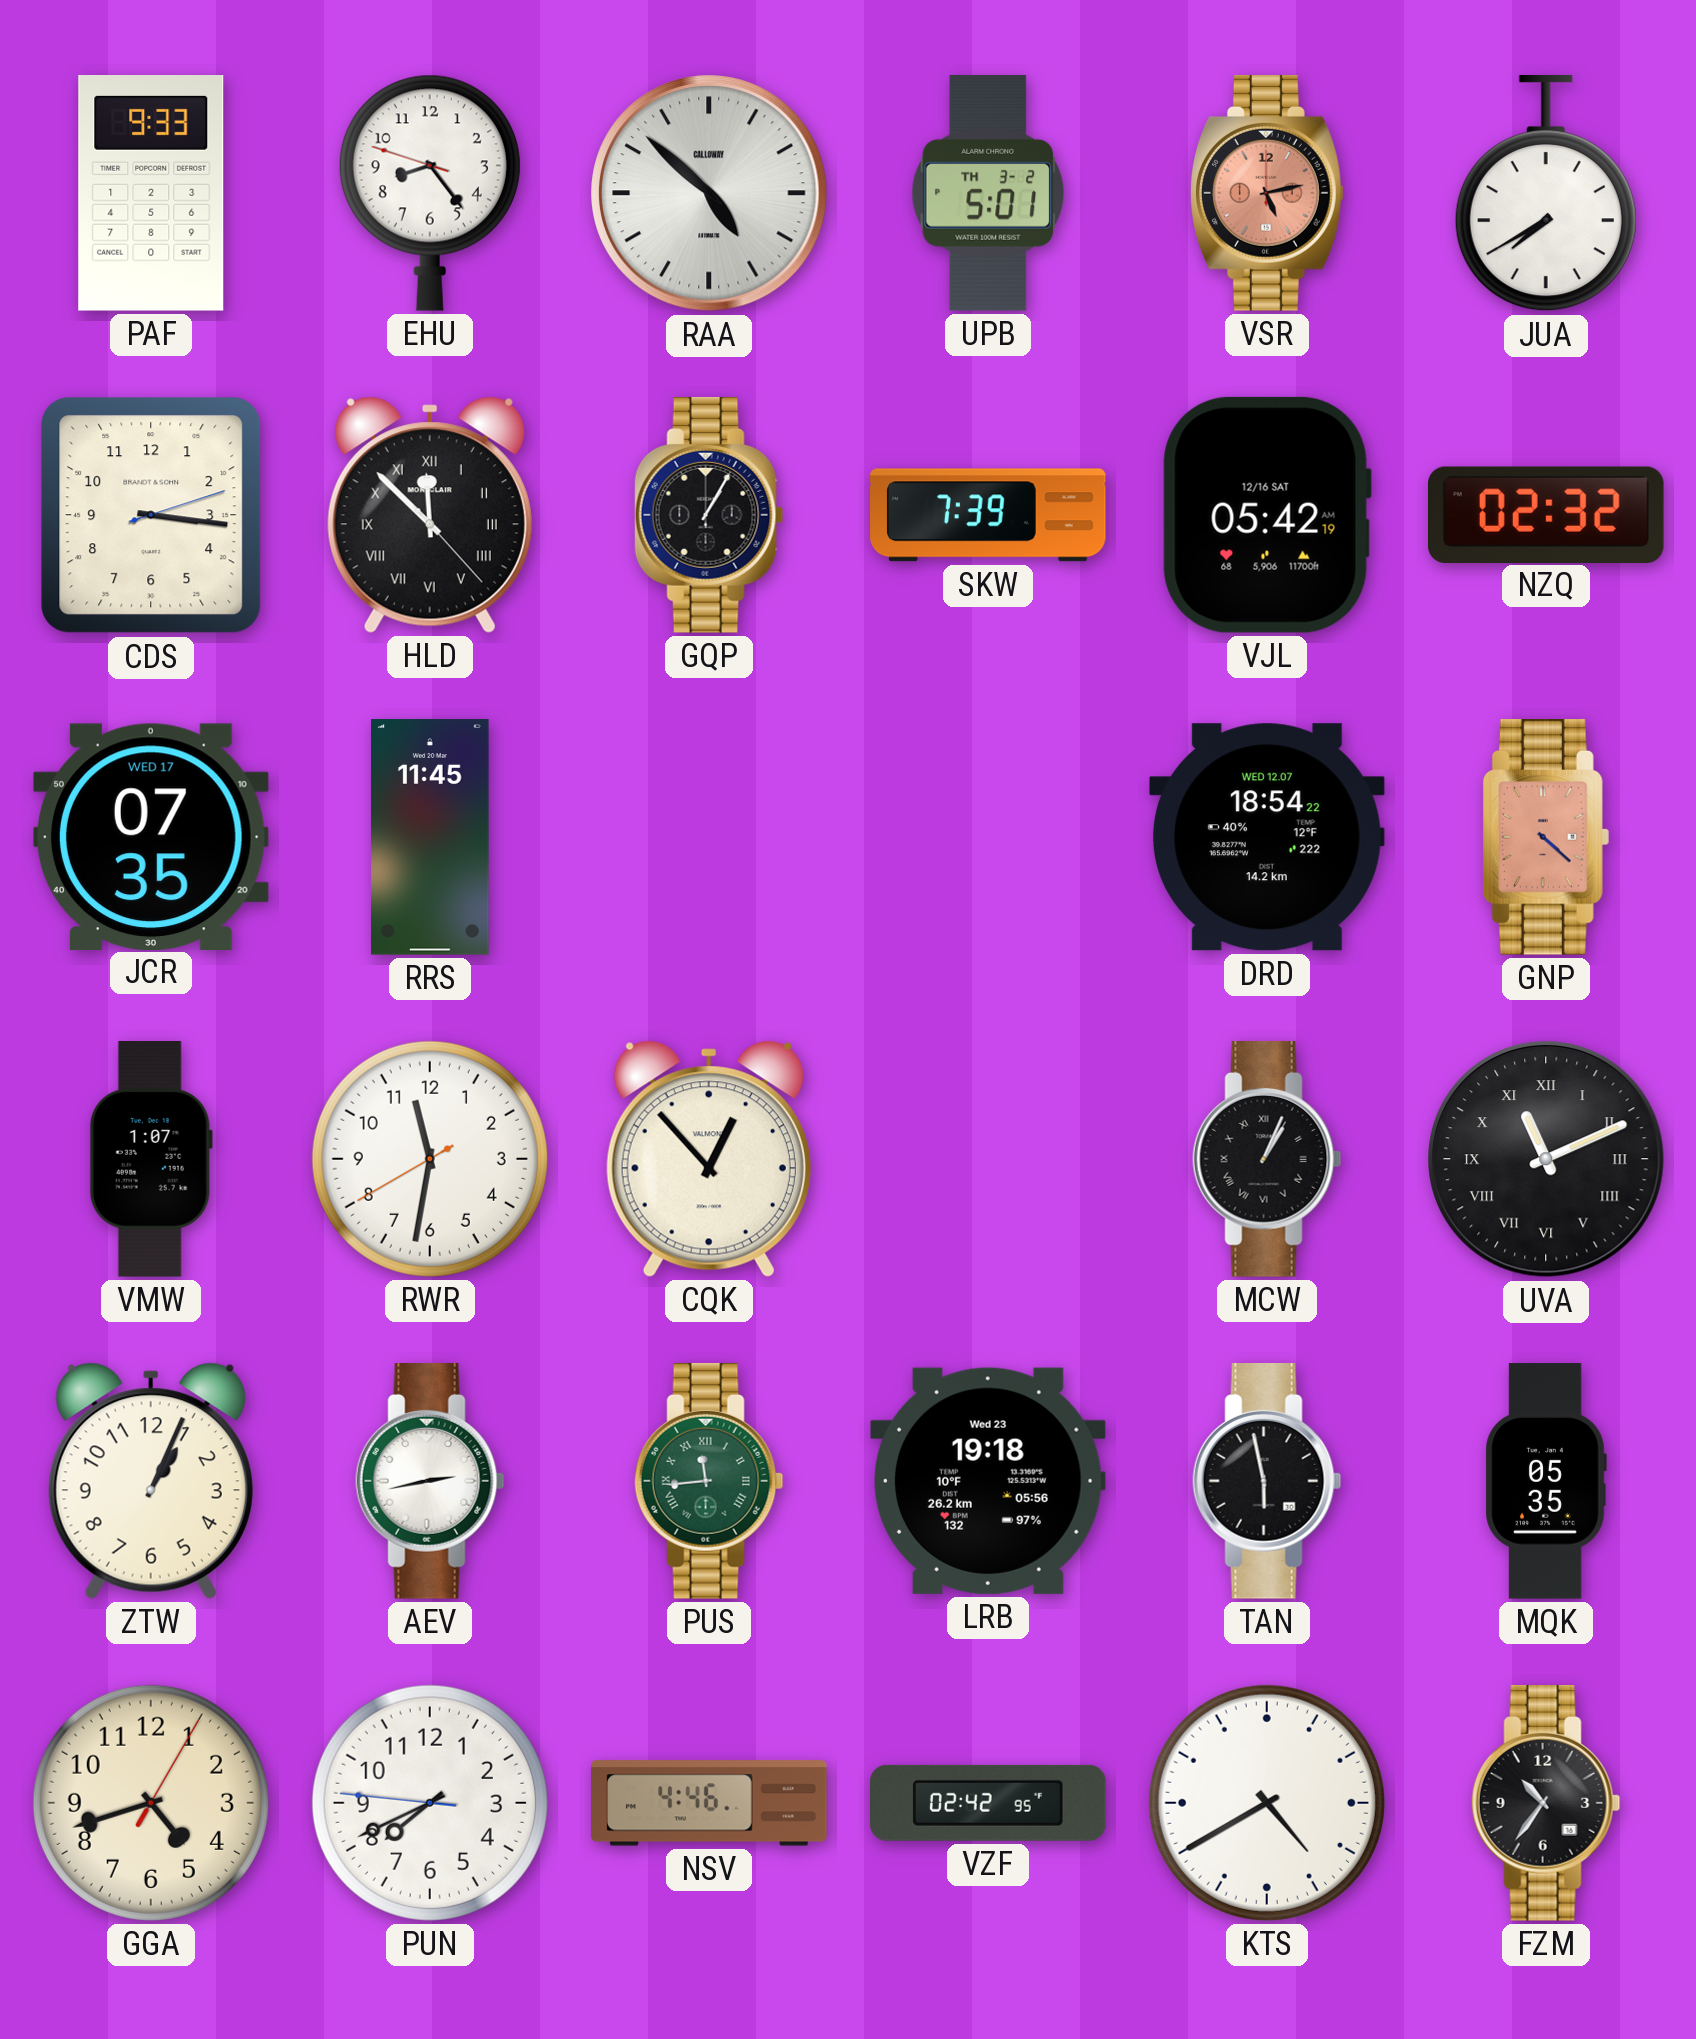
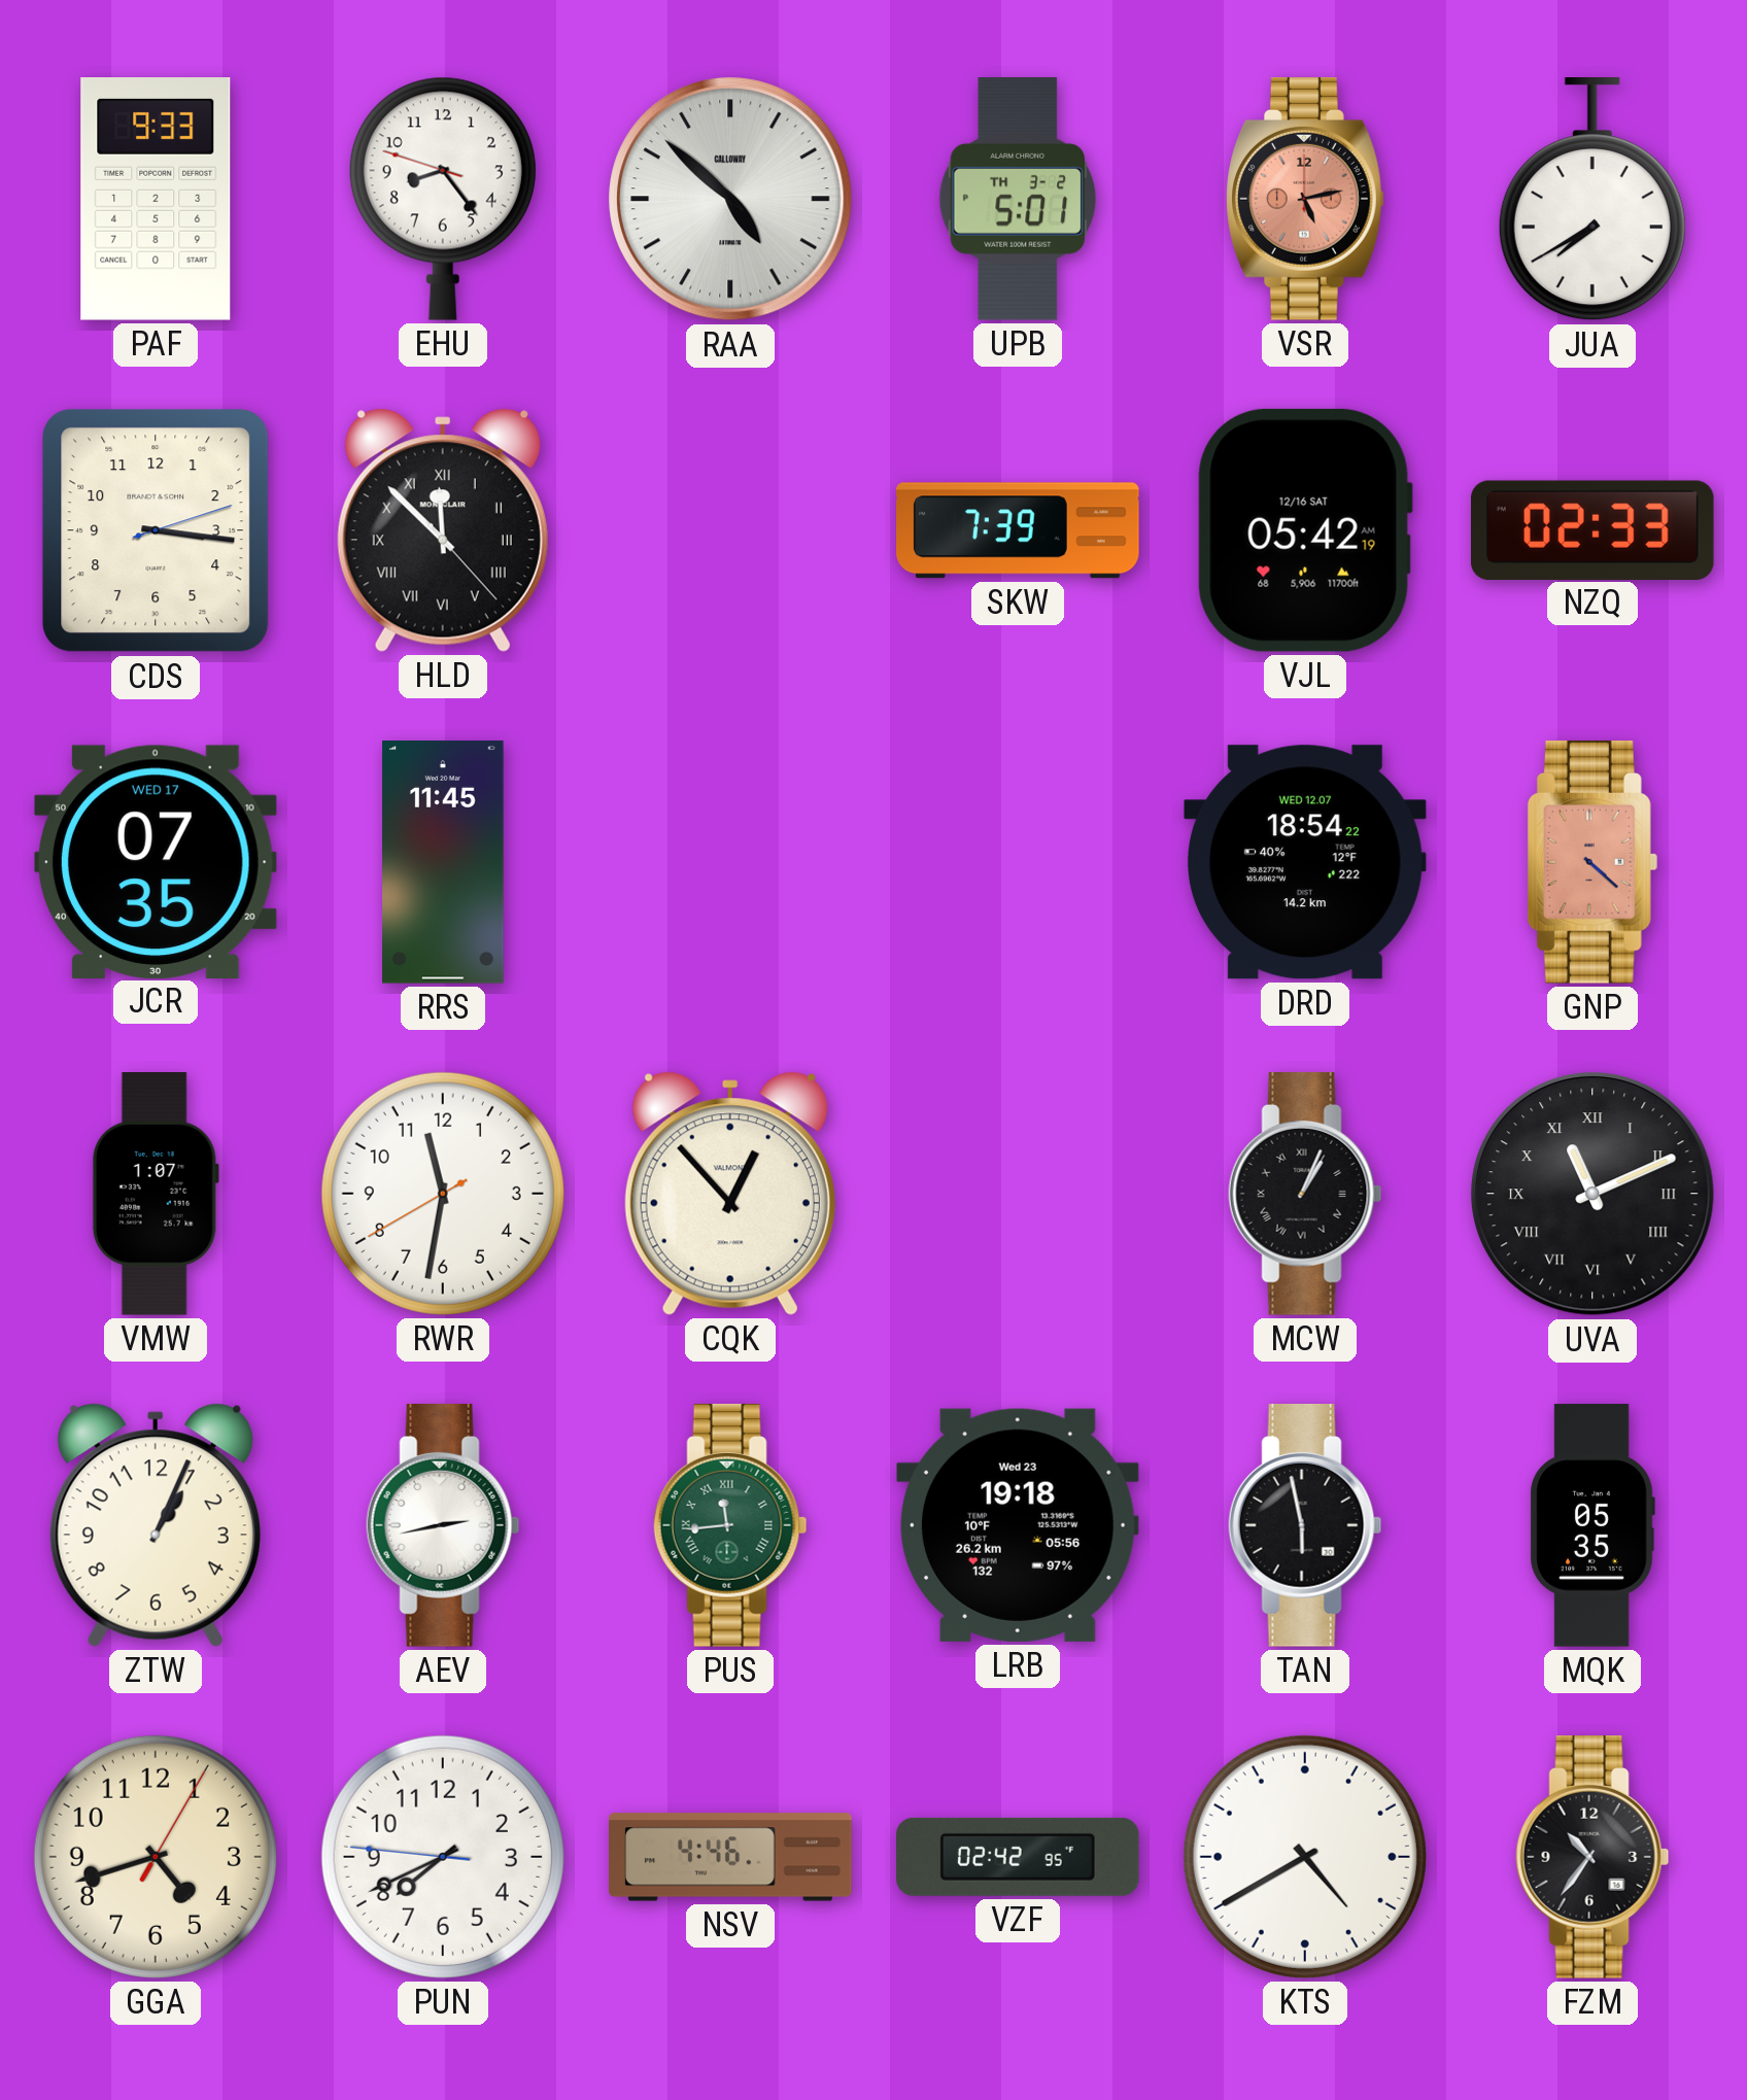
GQP: 1:05 -> none (709, 516)
NZQ: 02:32 -> 02:33 (1594, 529)
